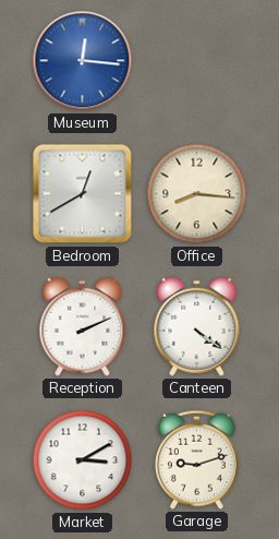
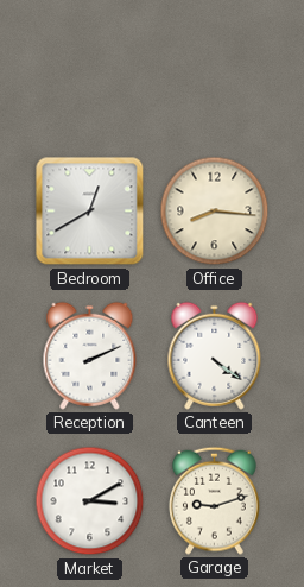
Museum: 12:16 -> none (83, 61)
